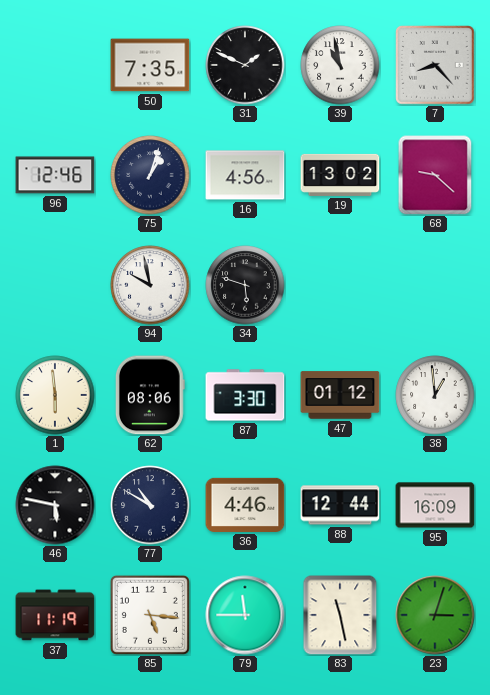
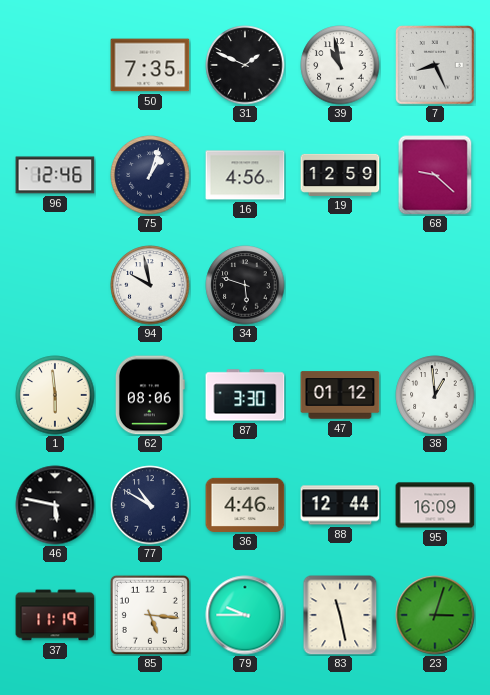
7: 8:23 -> 8:26 (435, 65)
19: 13:02 -> 12:59 (340, 175)
79: 11:45 -> 9:45 (245, 615)
